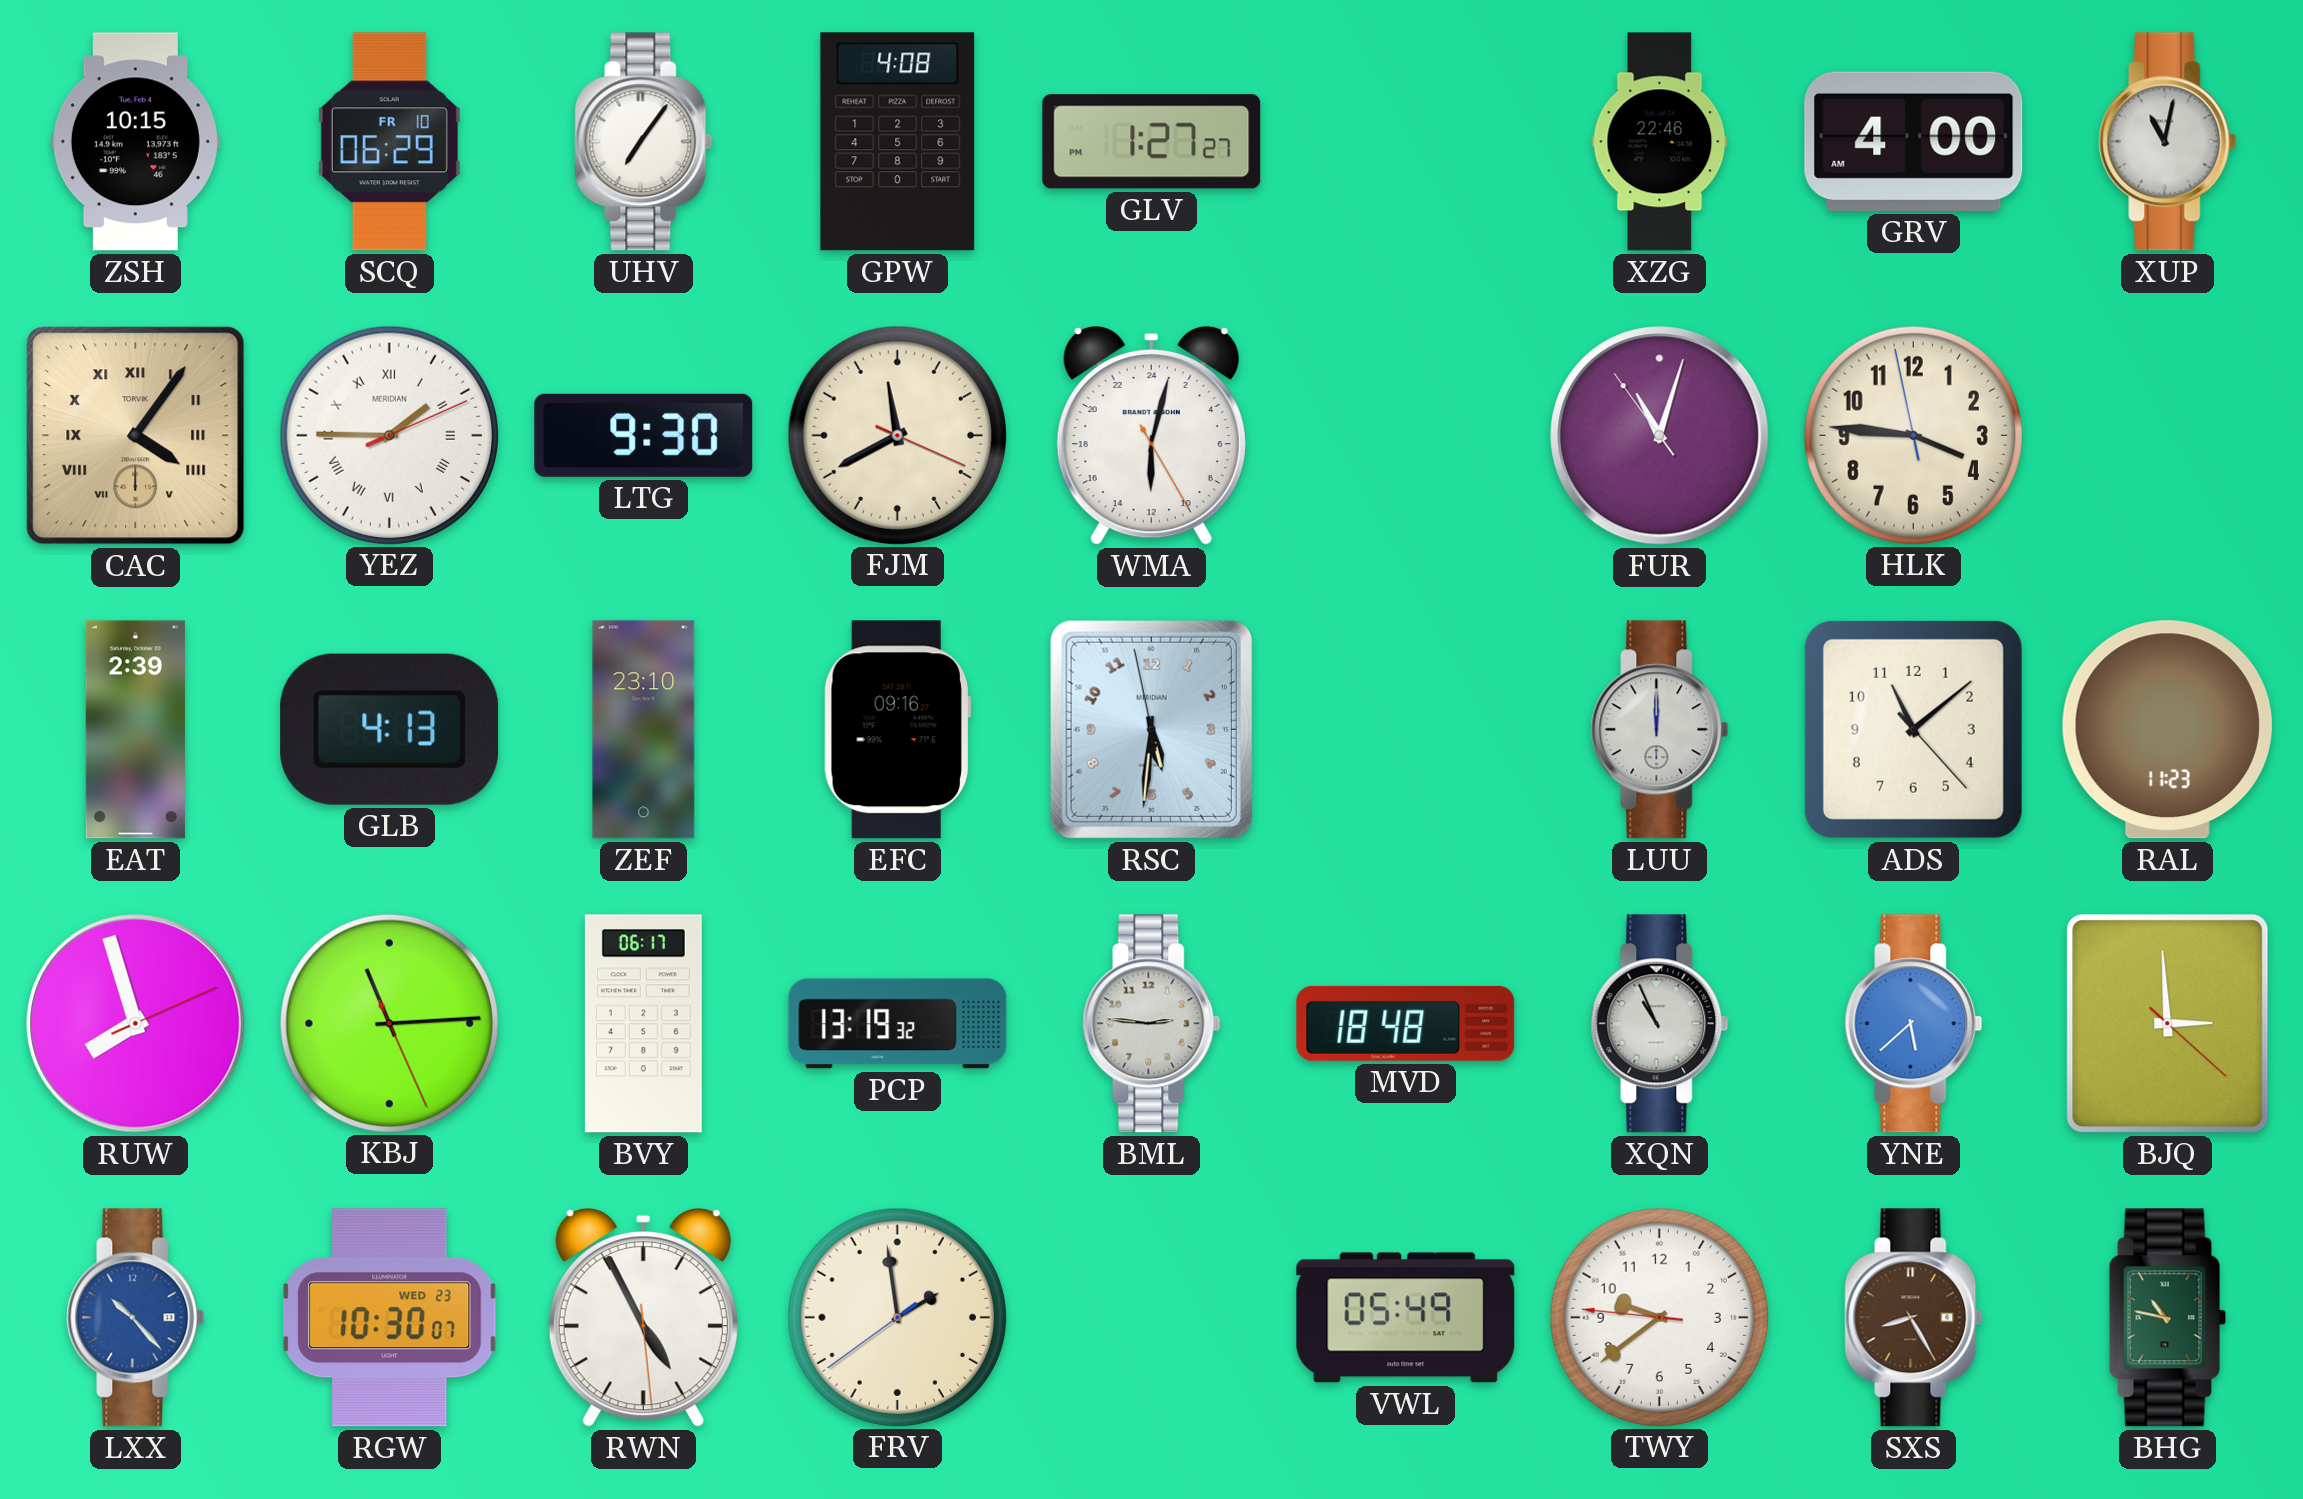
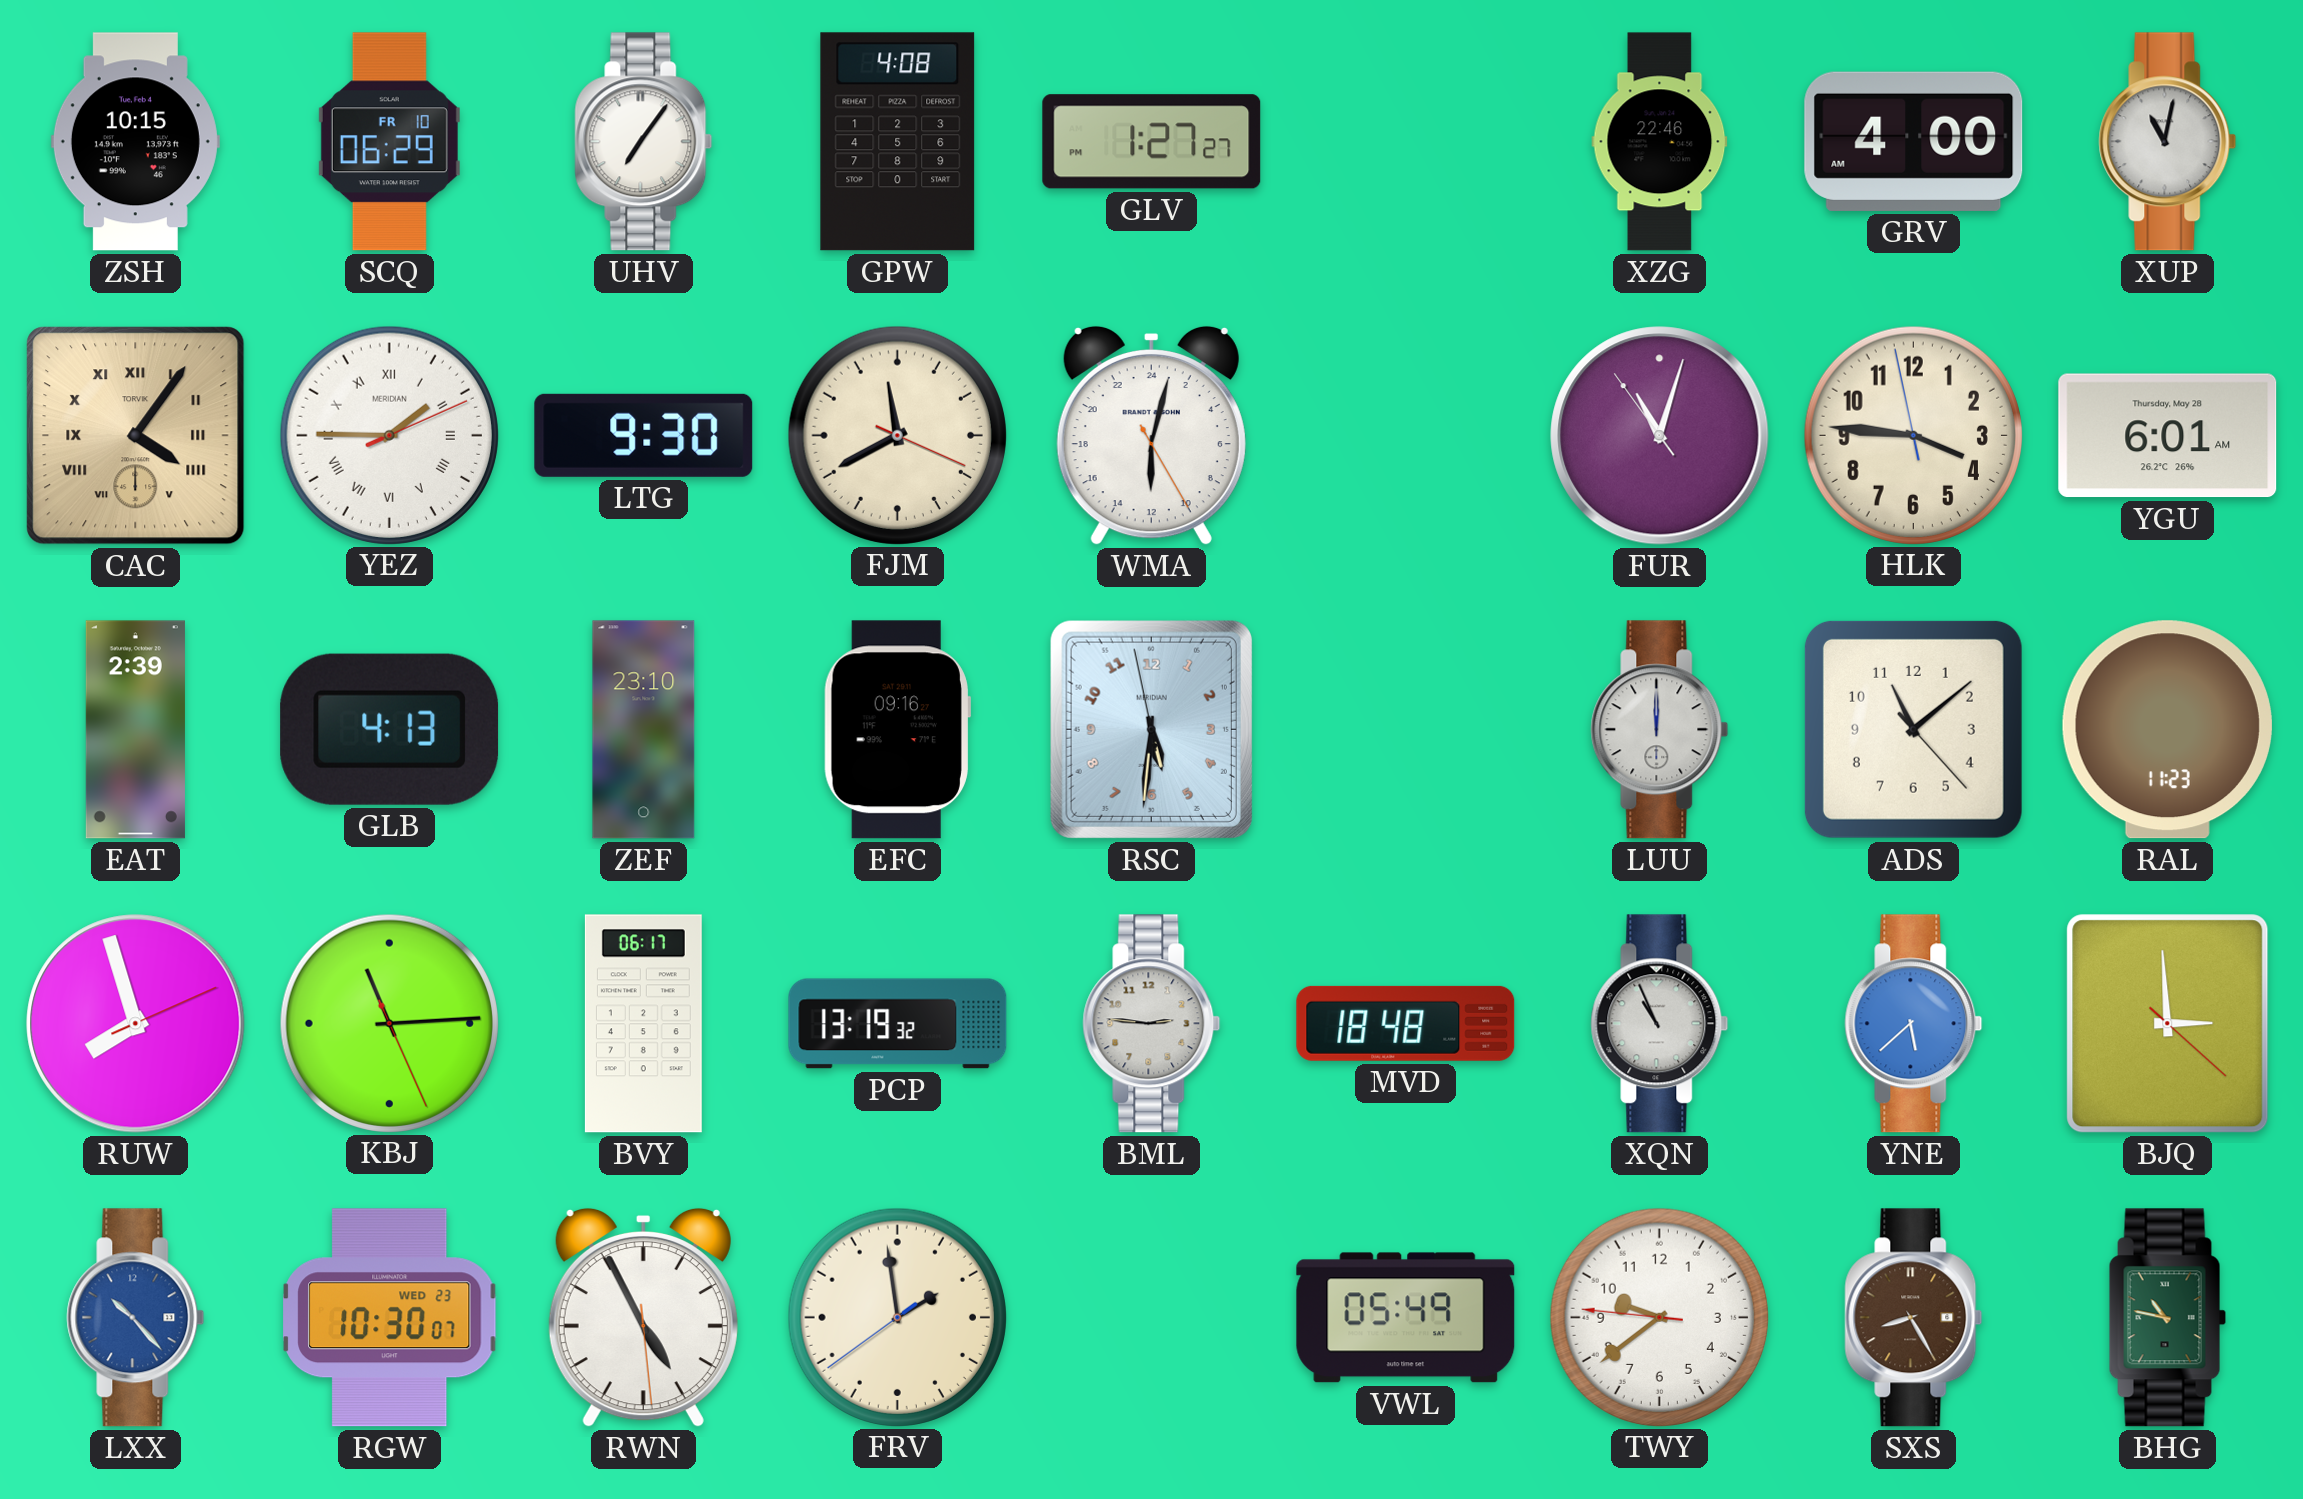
YGU: none -> 6:01 (2168, 436)
